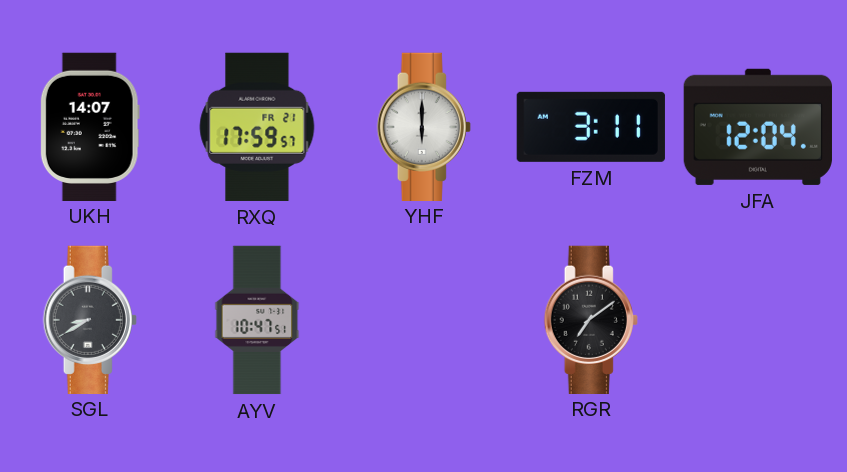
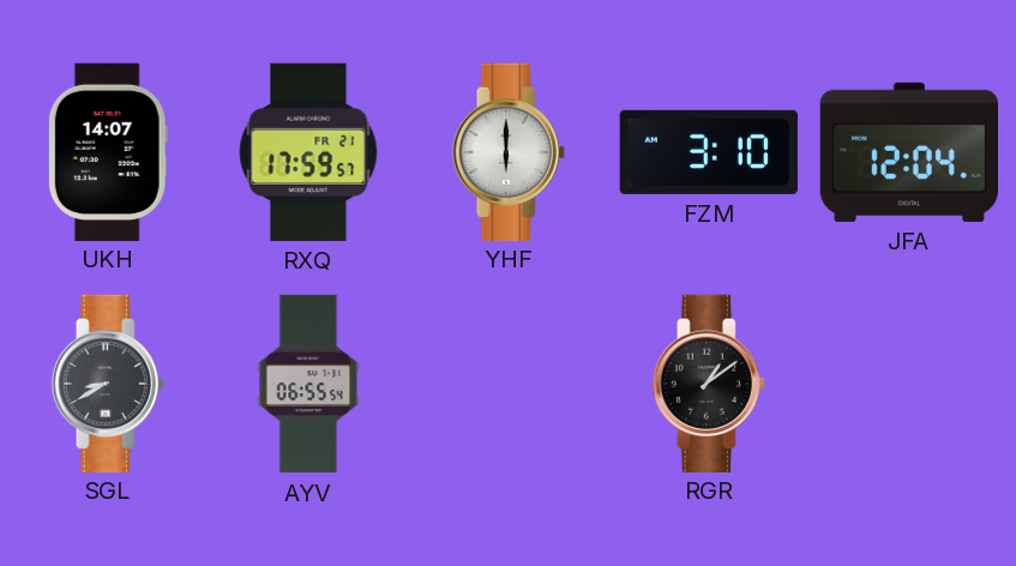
FZM: 3:11 -> 3:10 (709, 152)
AYV: 10:47 -> 06:55 (308, 384)
RGR: 7:09 -> 1:09 (709, 383)
